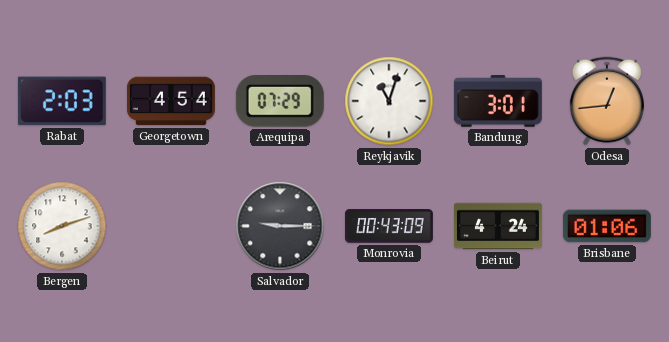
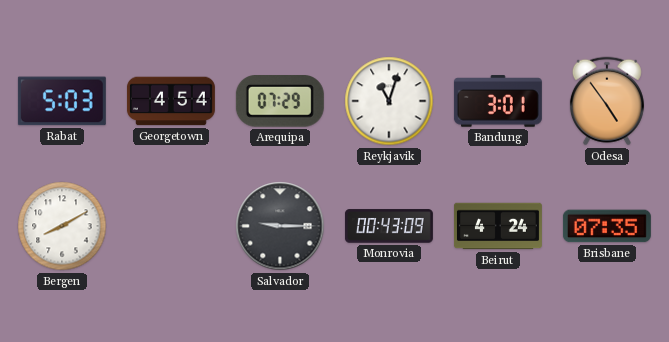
Rabat: 2:03 -> 5:03 (62, 101)
Odesa: 12:44 -> 4:54 (607, 101)
Bergen: 8:12 -> 8:10 (62, 226)
Brisbane: 01:06 -> 07:35 (607, 226)
